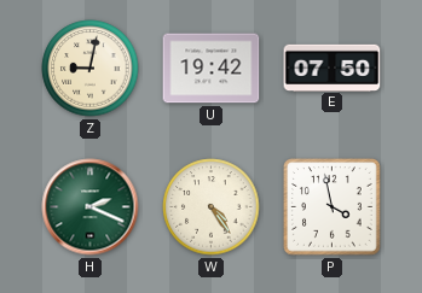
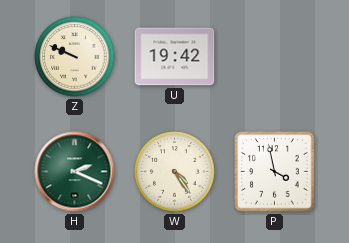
Z: 9:02 -> 9:49 (75, 57)
E: 07:50 -> none (333, 68)
